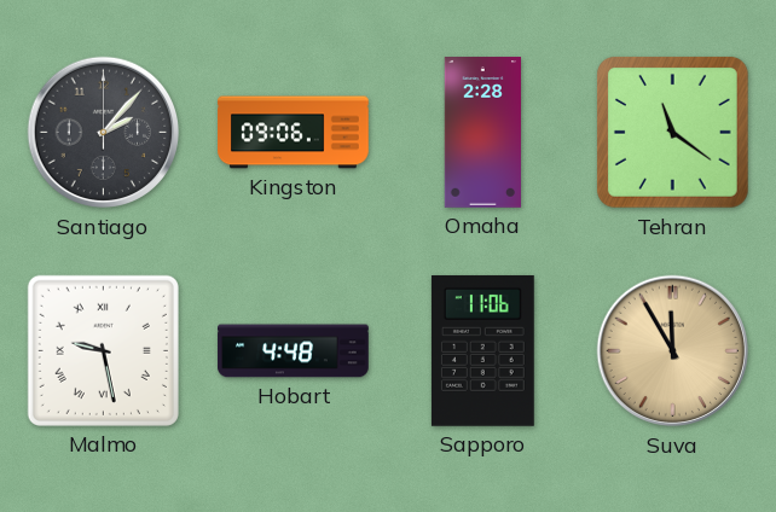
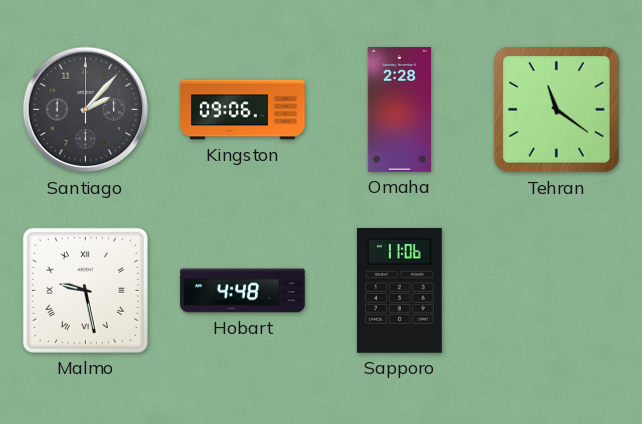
Suva: 11:55 -> none (673, 351)
